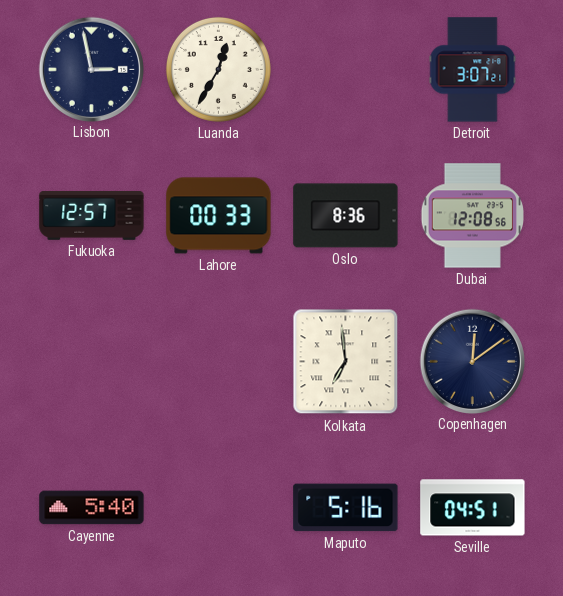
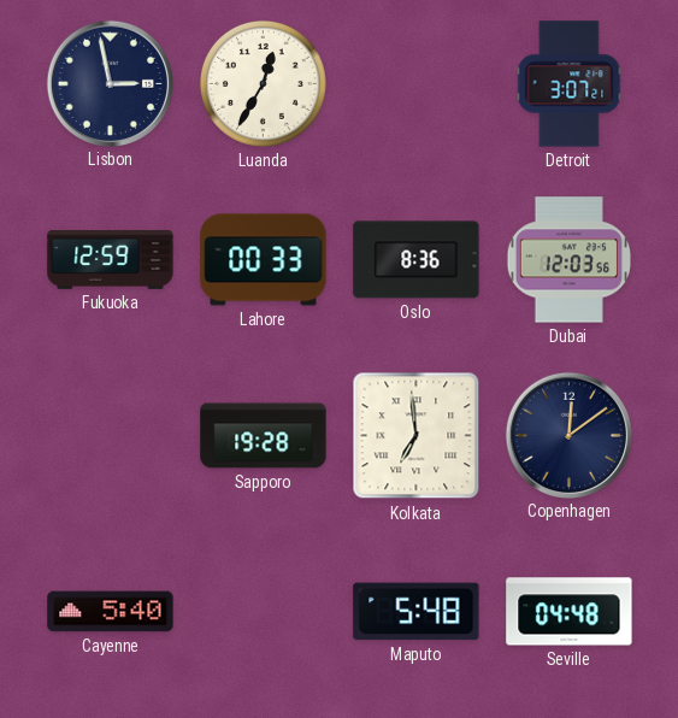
Fukuoka: 12:57 -> 12:59 (111, 260)
Dubai: 12:08 -> 12:03 (568, 260)
Sapporo: none -> 19:28 (264, 436)
Maputo: 5:16 -> 5:48 (417, 612)
Seville: 04:51 -> 04:48 (570, 612)
